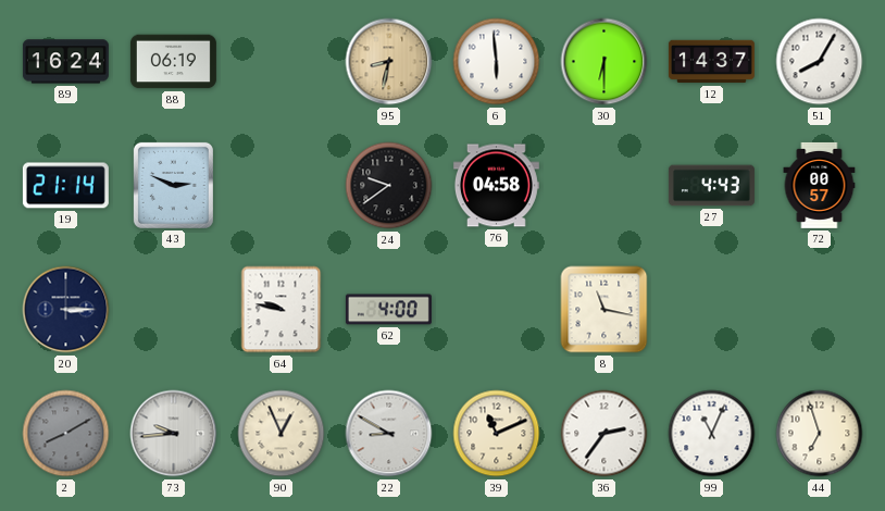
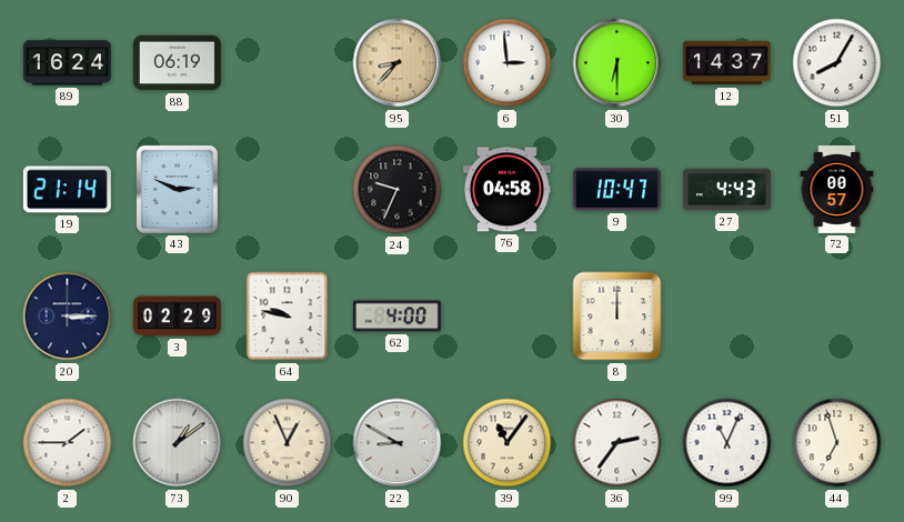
95: 8:32 -> 8:37 (398, 63)
6: 5:59 -> 2:59 (508, 63)
24: 9:39 -> 9:34 (398, 190)
9: none -> 10:47 (616, 190)
3: none -> 02:29 (177, 317)
8: 11:17 -> 12:00 (617, 317)
2: 8:10 -> 1:45 (68, 443)
2 dial: grey -> white (68, 443)
73: 9:44 -> 1:09 (178, 443)
39: 11:11 -> 11:06 (508, 443)
